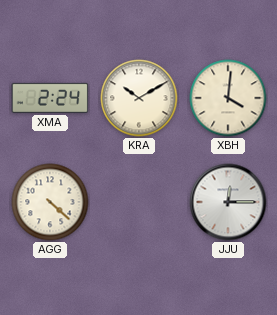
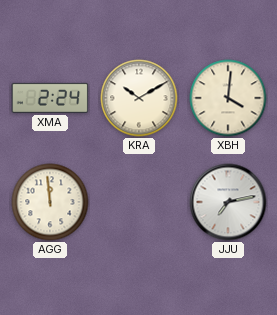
AGG: 4:22 -> 11:59 (50, 202)
JJU: 12:15 -> 7:13 (228, 202)
